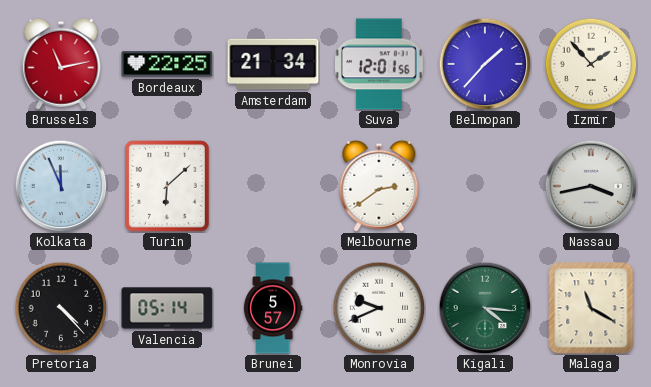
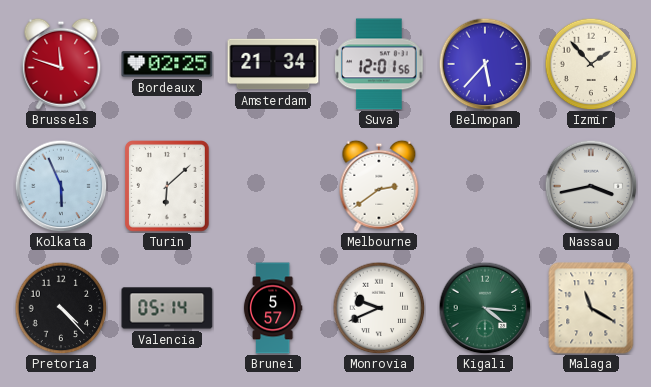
Brussels: 11:13 -> 11:48 (61, 64)
Bordeaux: 22:25 -> 02:25 (167, 64)
Belmopan: 1:37 -> 5:37 (485, 64)
Kolkata: 11:56 -> 5:56 (61, 186)
